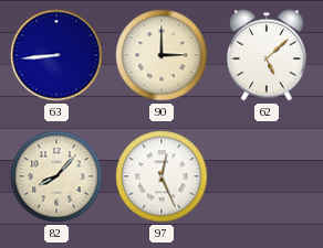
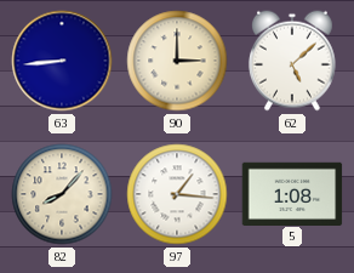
97: 12:26 -> 1:16 (177, 194)
5: none -> 1:08 (292, 193)
